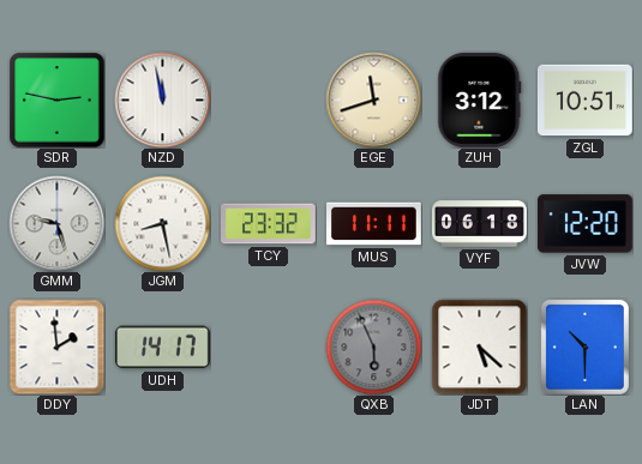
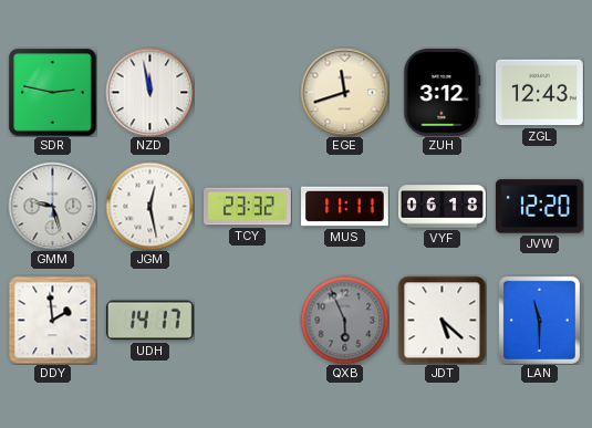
ZGL: 10:51 -> 12:43 (540, 93)
JGM: 8:28 -> 12:28 (149, 206)
LAN: 10:30 -> 11:30 (539, 320)
